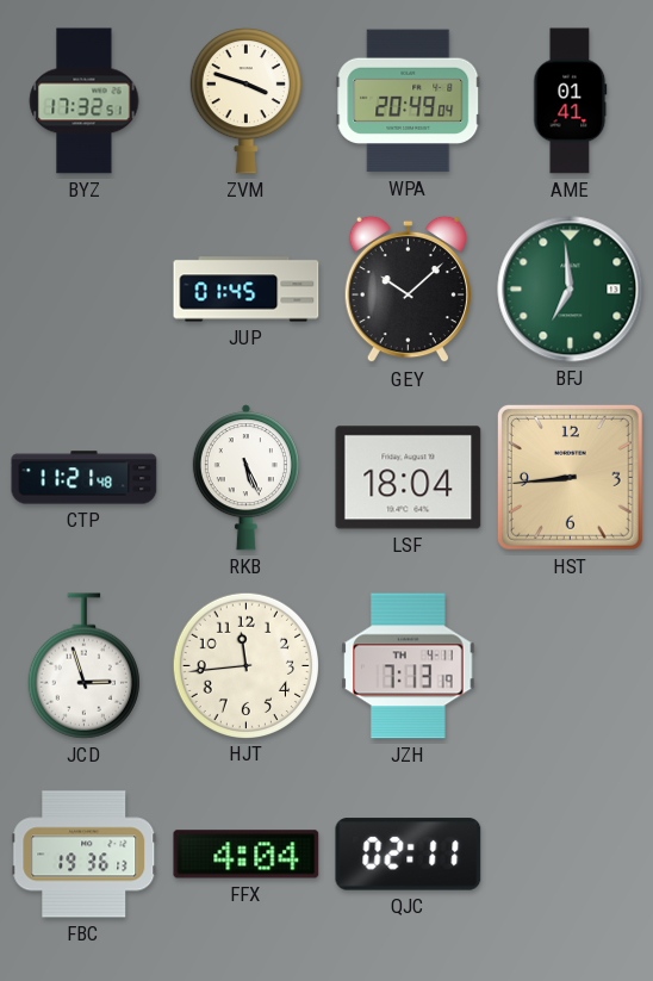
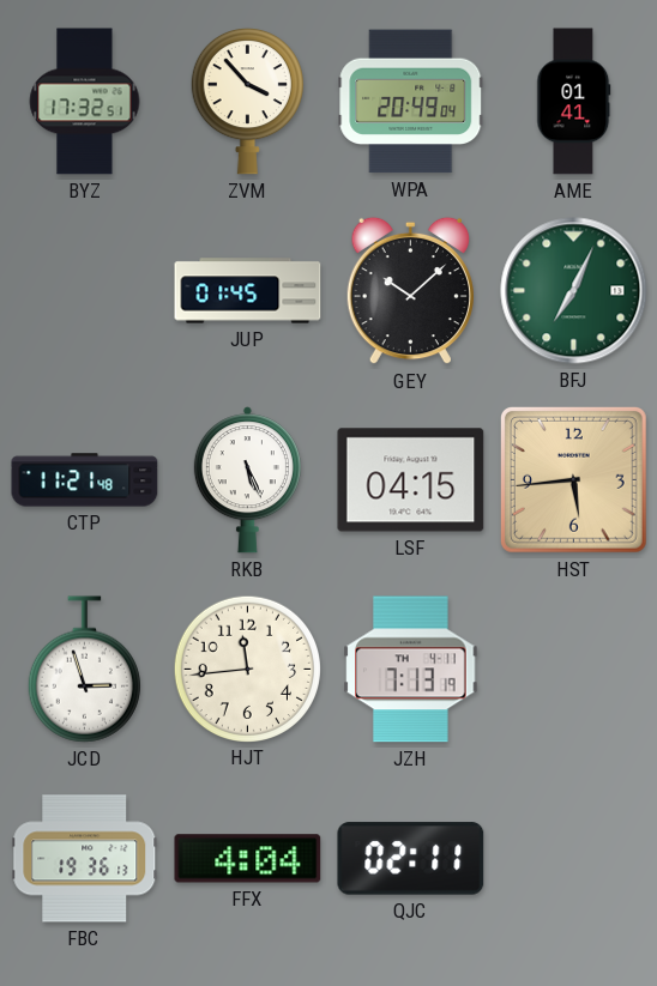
ZVM: 3:48 -> 3:53 (247, 101)
BFJ: 6:59 -> 7:04 (574, 291)
LSF: 18:04 -> 04:15 (411, 480)
HST: 8:44 -> 5:44 (573, 479)
